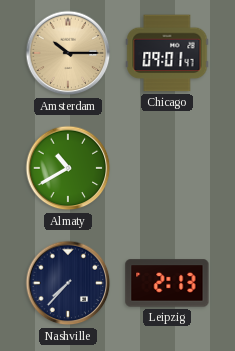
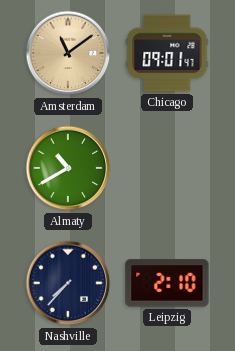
Amsterdam: 10:15 -> 11:09 (68, 53)
Leipzig: 2:13 -> 2:10 (167, 283)
